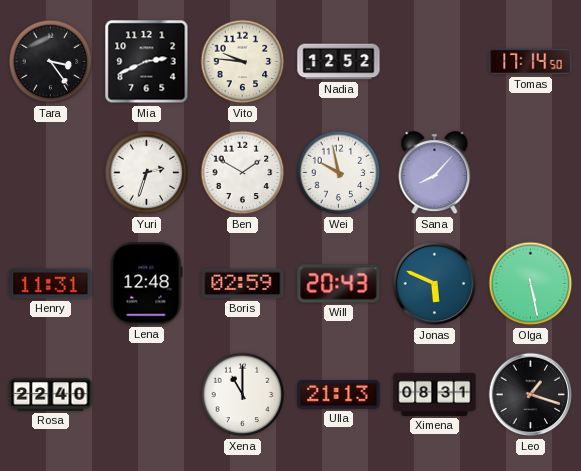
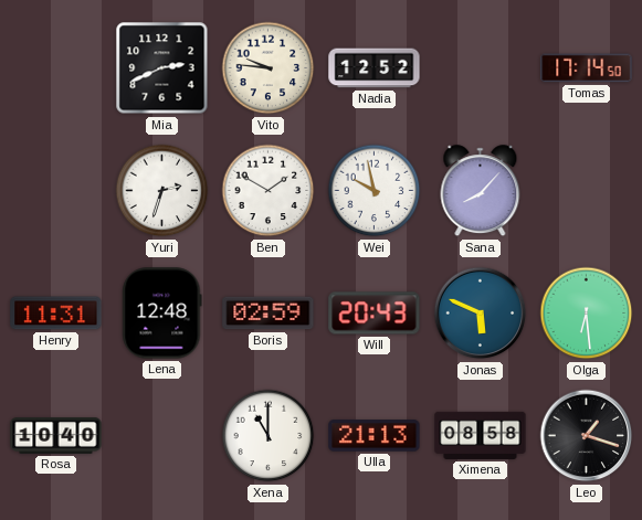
Tara: 3:24 -> none (51, 62)
Olga: 5:28 -> 6:29 (587, 314)
Rosa: 22:40 -> 10:40 (56, 436)
Ximena: 08:31 -> 08:58 (481, 435)
